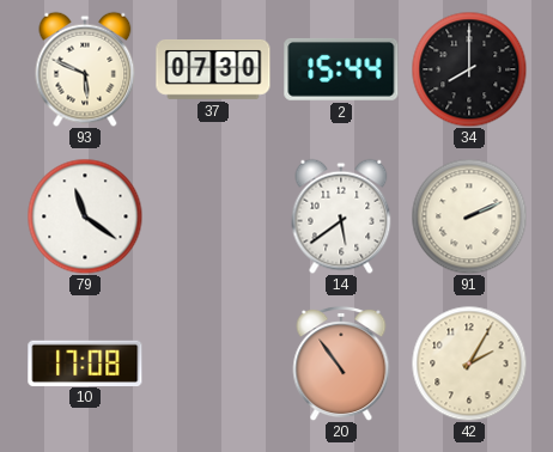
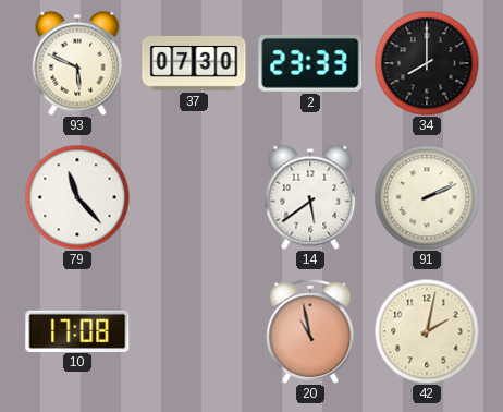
2: 15:44 -> 23:33 (310, 63)
79: 11:21 -> 11:23 (77, 197)
20: 10:54 -> 10:58 (310, 331)
42: 2:05 -> 2:02 (427, 331)
